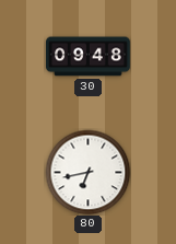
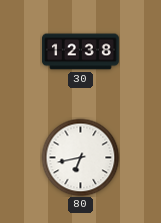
30: 09:48 -> 12:38 (81, 52)
